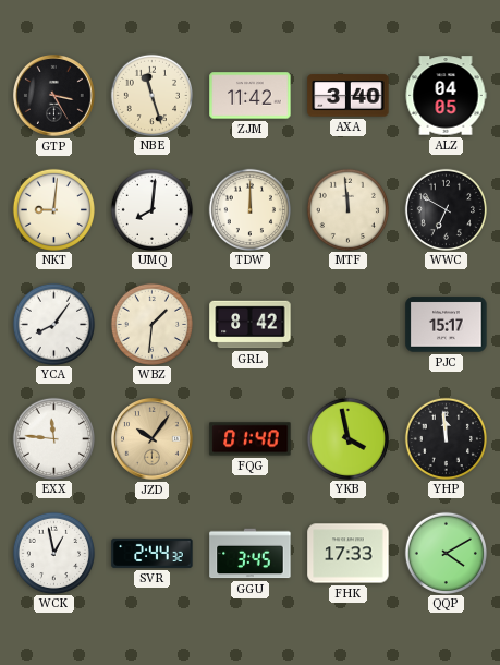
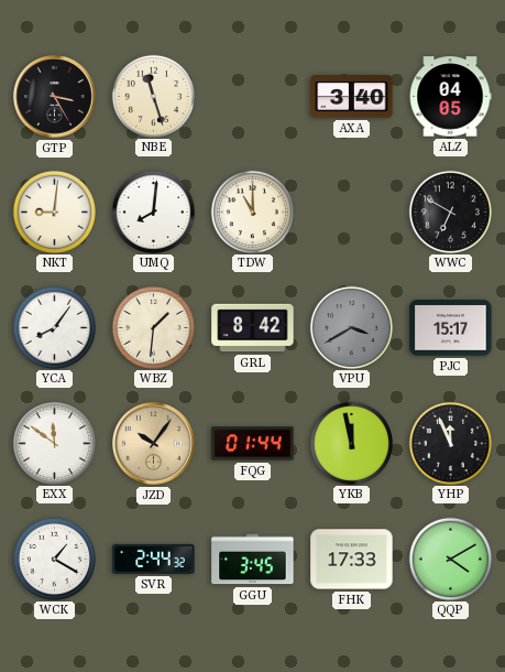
ZJM: 11:42 -> none (251, 96)
TDW: 12:00 -> 11:00 (252, 212)
MTF: 11:59 -> none (347, 209)
VPU: none -> 3:40 (351, 327)
EXX: 11:46 -> 11:51 (54, 443)
FQG: 01:40 -> 01:44 (253, 444)
YKB: 3:58 -> 11:58 (351, 443)
YHP: 11:59 -> 11:56 (450, 443)
WCK: 12:58 -> 1:20 (54, 559)
